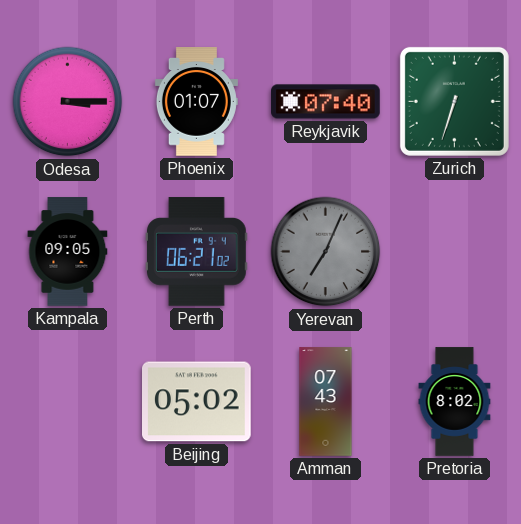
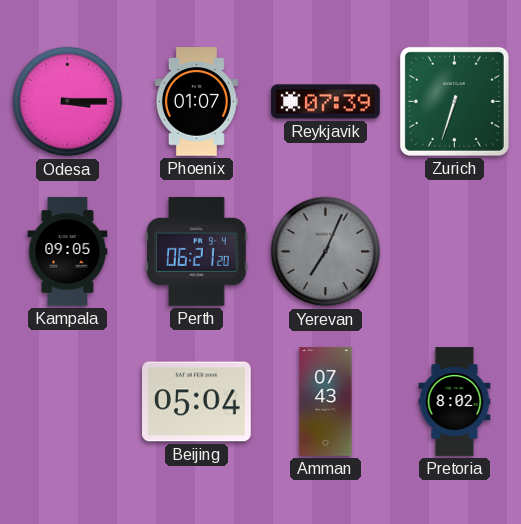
Reykjavik: 07:40 -> 07:39 (326, 102)
Perth: 06:21:02 -> 06:21:20 (197, 252)
Beijing: 05:02 -> 05:04 (197, 402)
